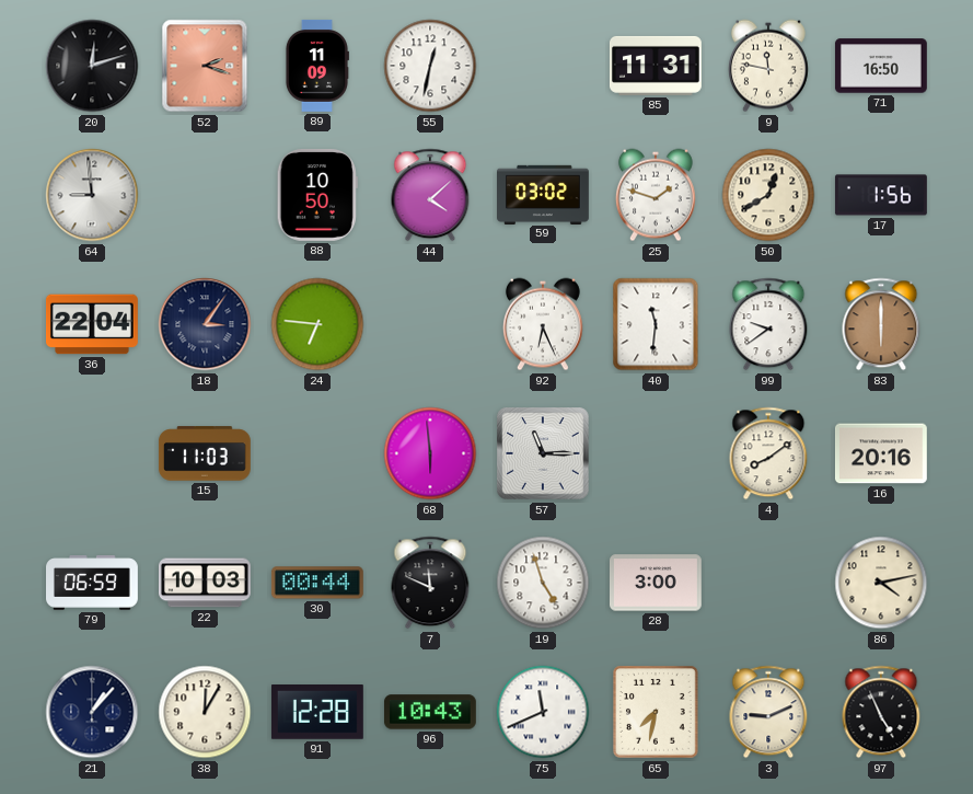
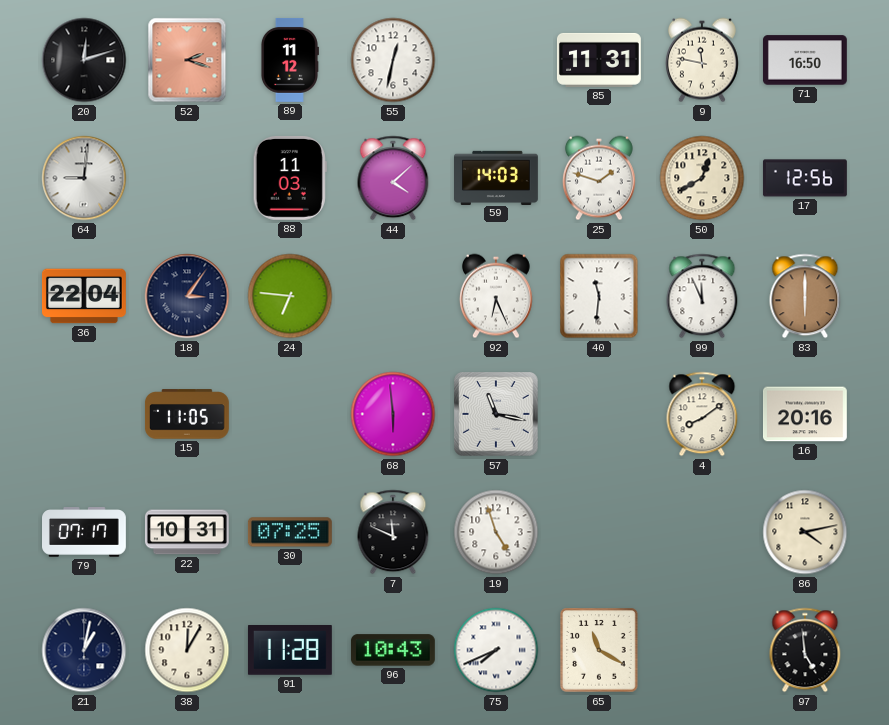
89: 11:09 -> 11:12 (289, 60)
64: 8:59 -> 9:01 (84, 178)
88: 10:50 -> 11:03 (290, 178)
59: 03:02 -> 14:03 (497, 177)
17: 1:56 -> 12:56 (805, 178)
99: 9:39 -> 11:56 (702, 296)
15: 11:03 -> 11:05 (187, 414)
57: 11:15 -> 11:17 (496, 414)
79: 06:59 -> 07:17 (85, 532)
22: 10:03 -> 10:31 (187, 532)
30: 00:44 -> 07:25 (290, 532)
28: 3:00 -> none (656, 583)
21: 1:07 -> 1:02 (84, 650)
91: 12:28 -> 11:28 (290, 651)
75: 11:41 -> 7:41 (496, 650)
65: 7:32 -> 11:20 (600, 650)
3: 9:11 -> none (768, 712)
97: 4:56 -> 4:59 (805, 650)
